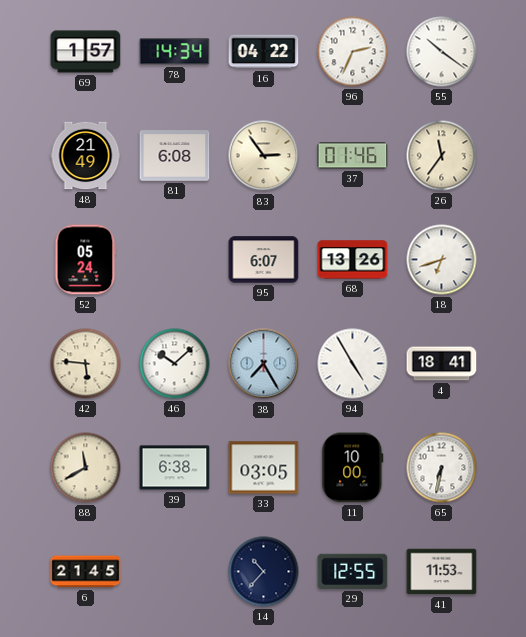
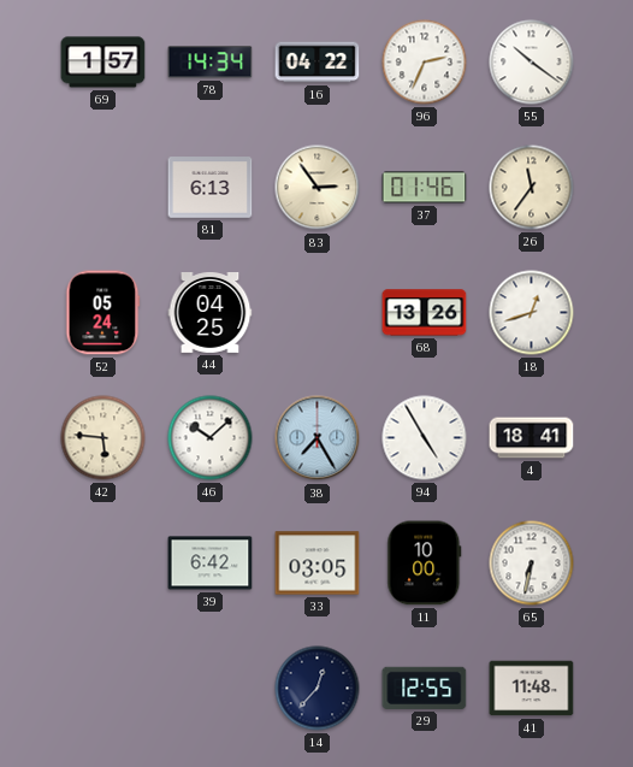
48: 21:49 -> none (86, 156)
81: 6:08 -> 6:13 (211, 188)
44: none -> 04:25 (211, 313)
95: 6:07 -> none (264, 260)
18: 6:42 -> 12:42 (532, 313)
88: 11:40 -> none (86, 468)
39: 6:38 -> 6:42 (211, 564)
6: 21:45 -> none (86, 572)
14: 10:37 -> 12:37 (318, 689)
41: 11:53 -> 11:48 (532, 689)
